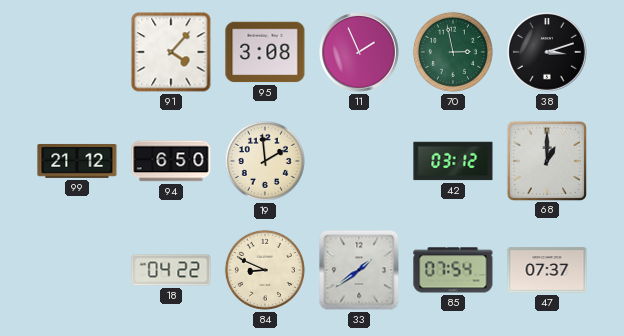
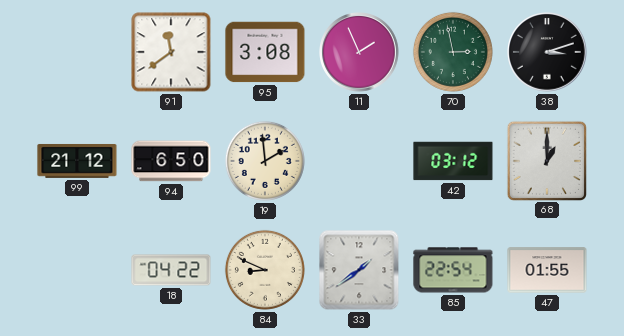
91: 4:07 -> 11:39 (171, 52)
85: 07:54 -> 22:54 (453, 270)
47: 07:37 -> 01:55 (547, 270)
